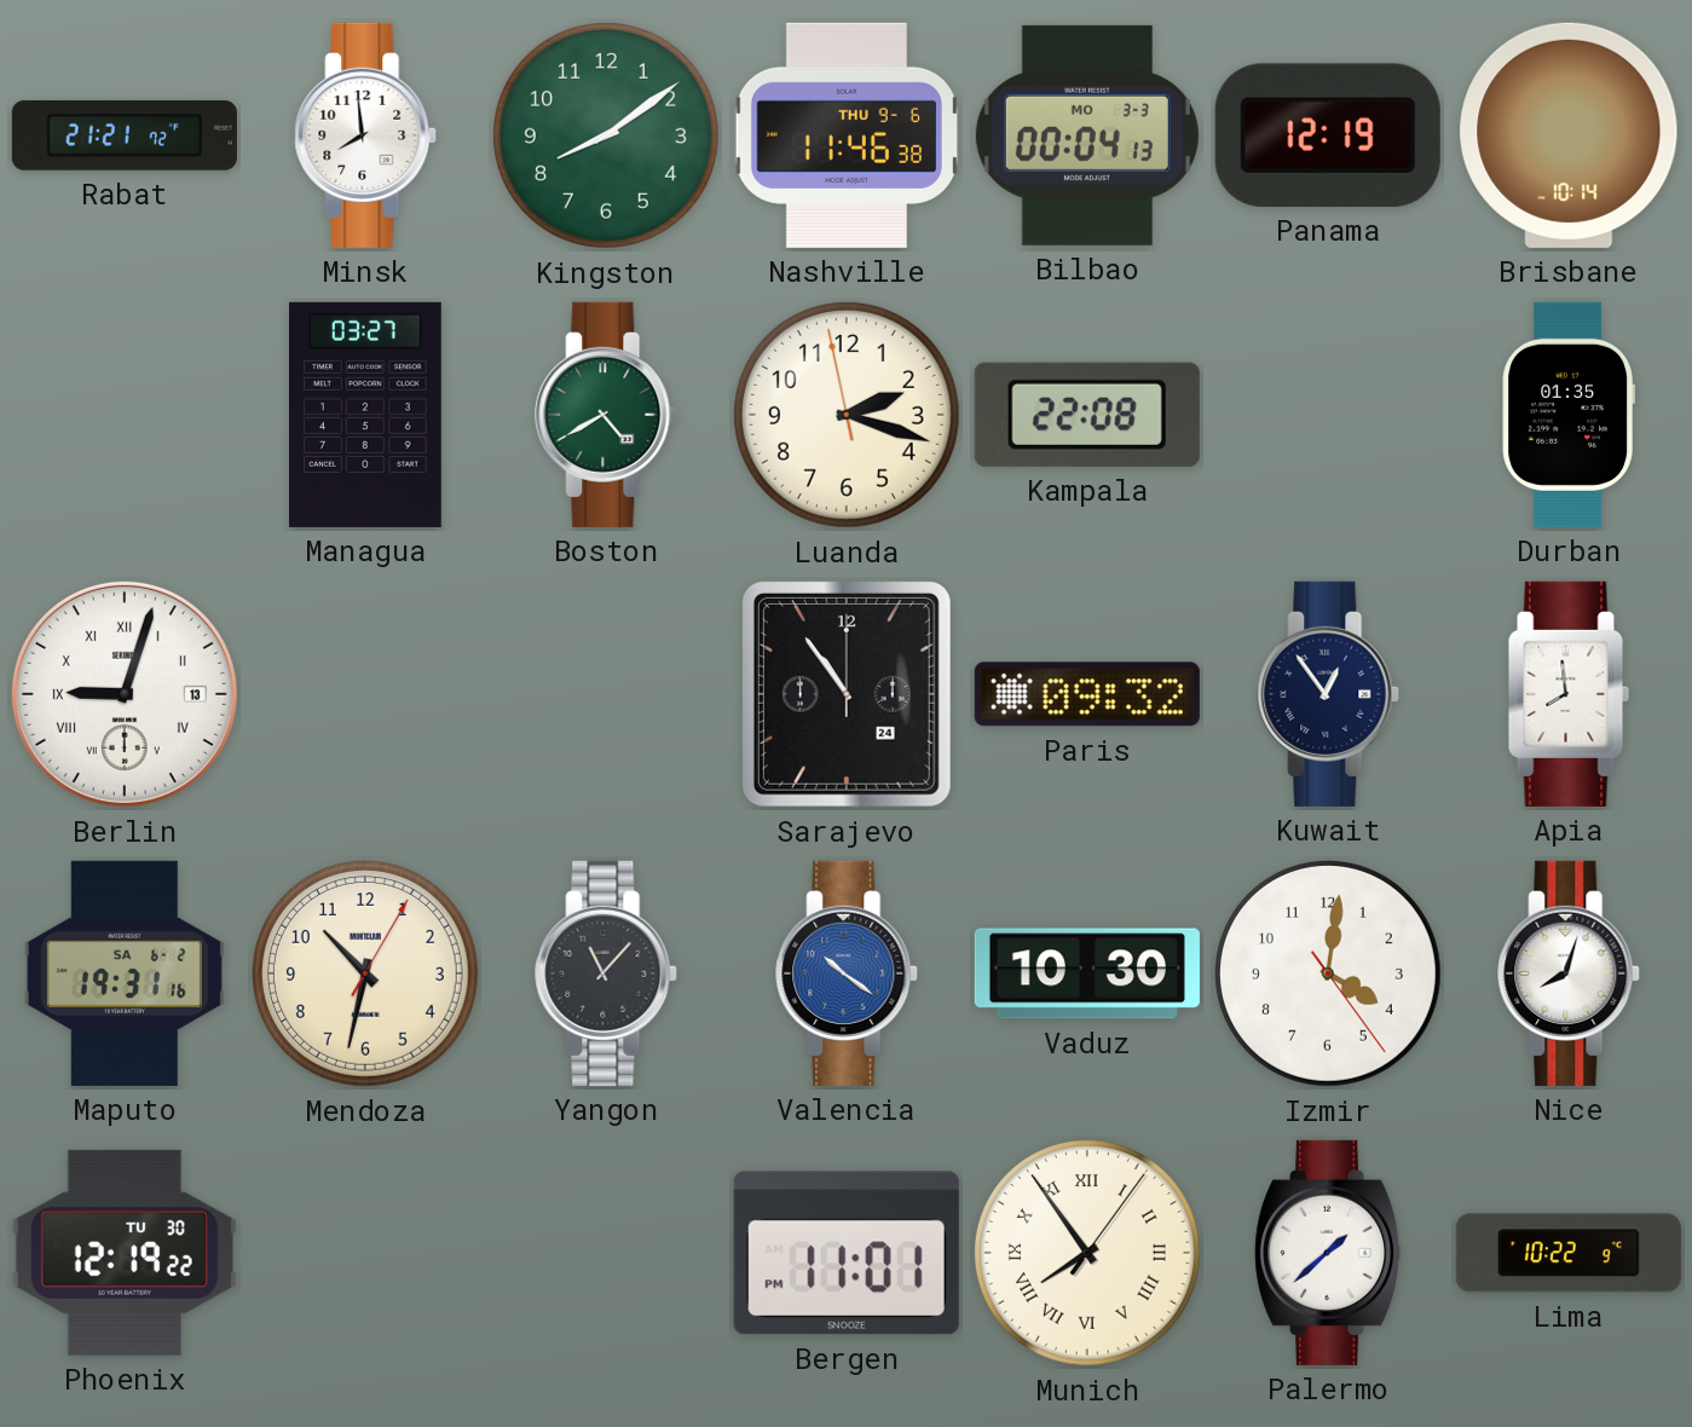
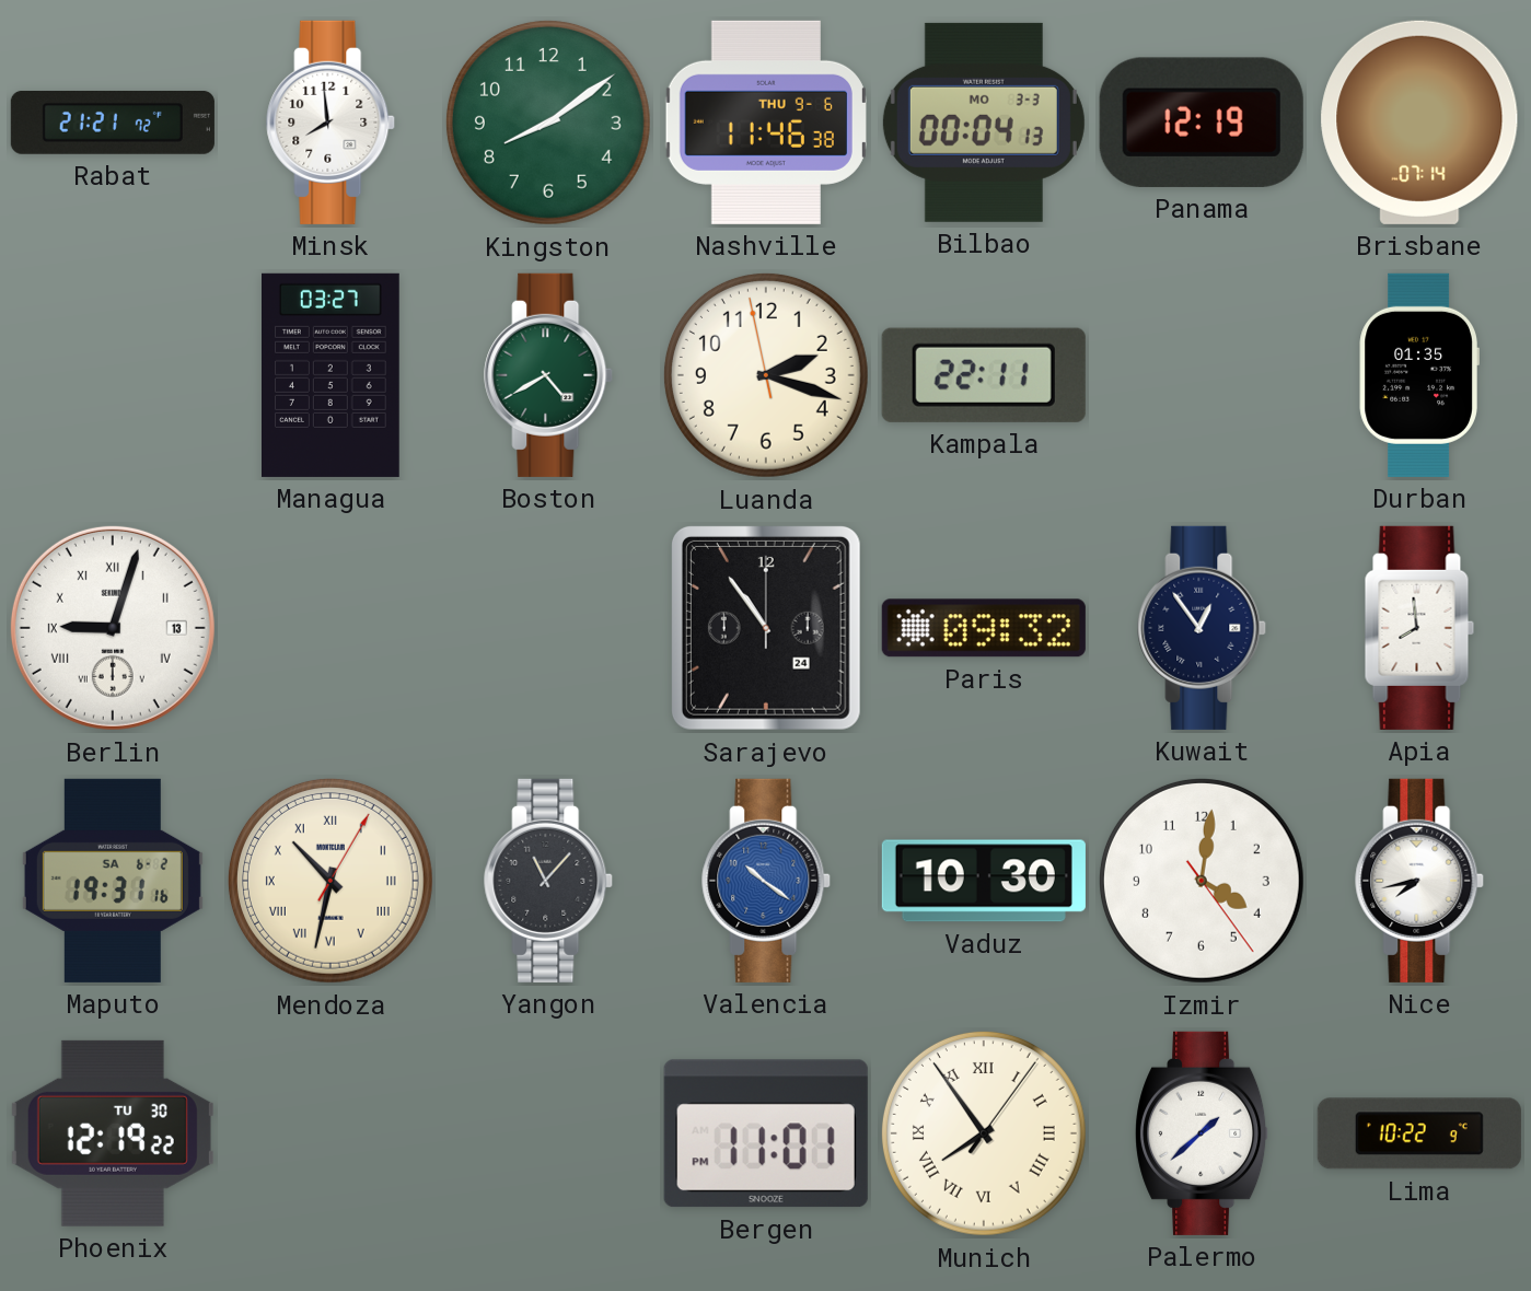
Brisbane: 10:14 -> 07:14 (1419, 123)
Kampala: 22:08 -> 22:11 (984, 375)
Mendoza numerals: Arabic -> Roman (330, 881)
Nice: 8:03 -> 7:43 (1420, 881)
